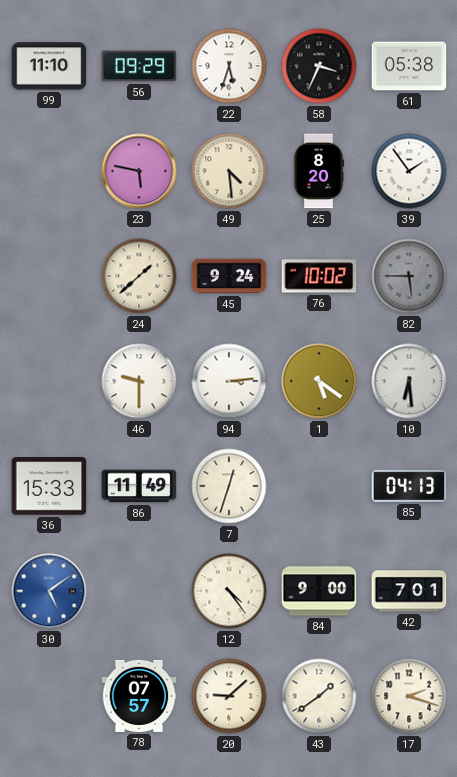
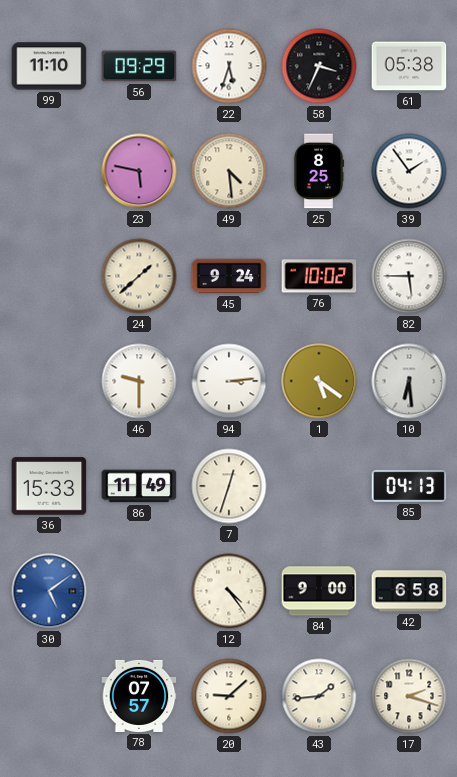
25: 8:20 -> 8:25 (319, 171)
82 dial: grey -> white (409, 276)
42: 7:01 -> 6:58 (409, 591)
43: 1:39 -> 1:44 (319, 696)
